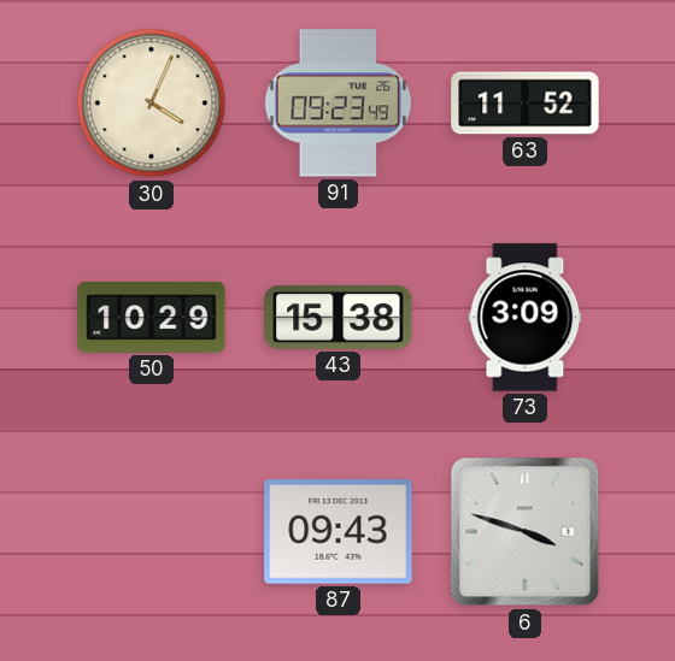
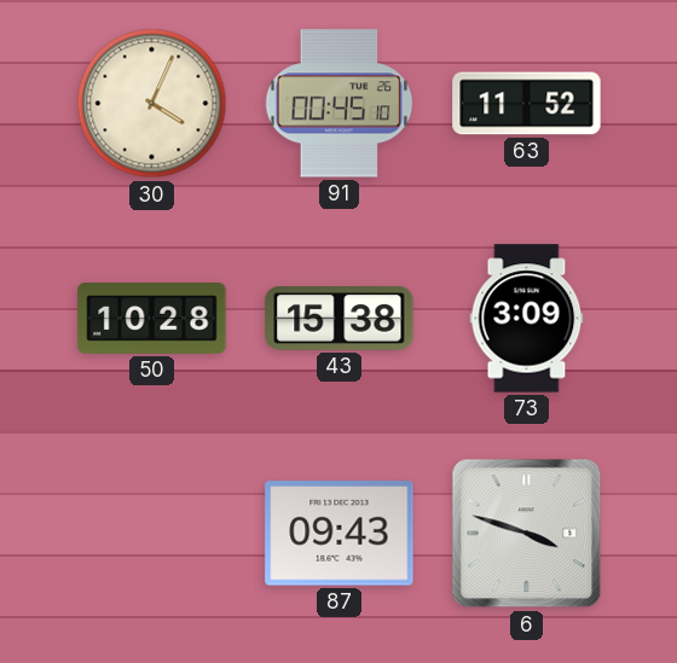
91: 09:23 -> 00:45 (340, 104)
50: 10:29 -> 10:28 (152, 319)
